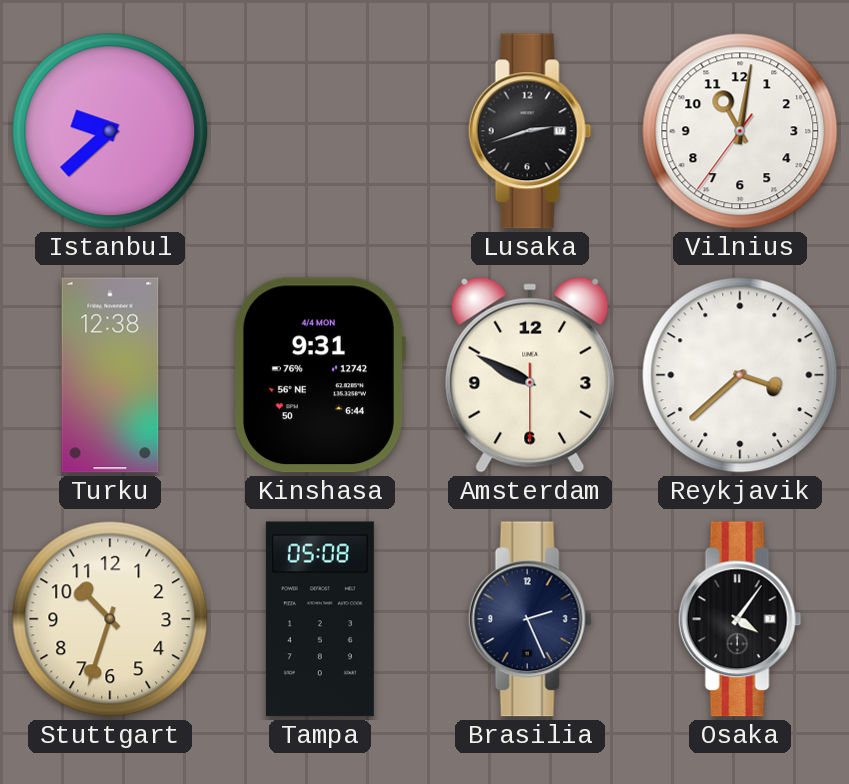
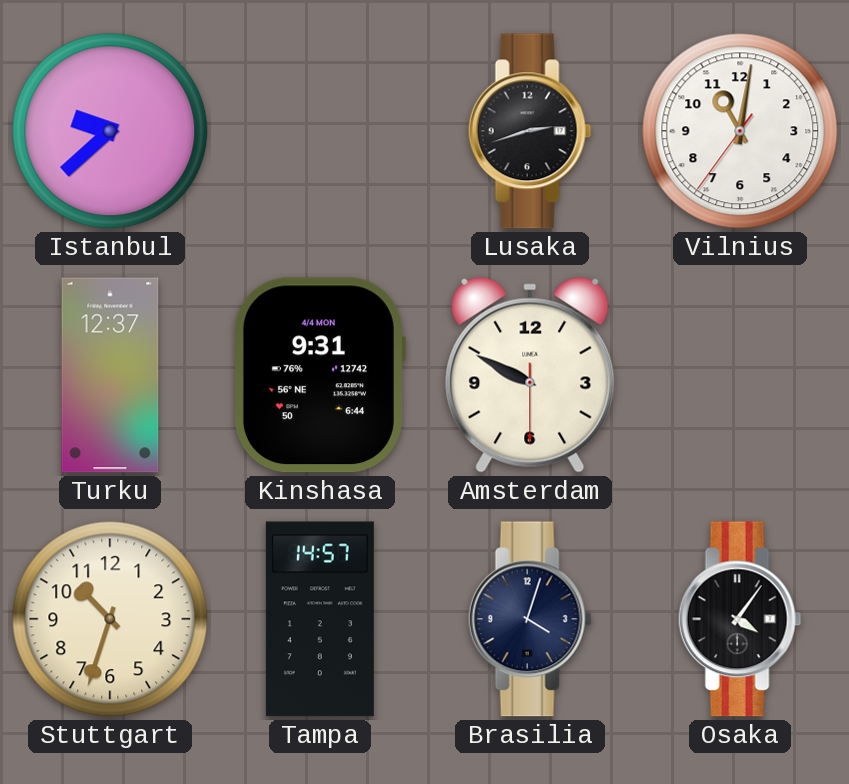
Turku: 12:38 -> 12:37 (110, 375)
Reykjavik: 3:38 -> none (740, 375)
Tampa: 05:08 -> 14:57 (320, 619)
Brasilia: 2:26 -> 4:03 (530, 619)
